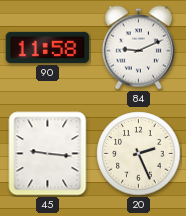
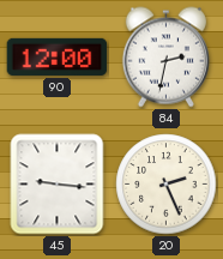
90: 11:58 -> 12:00 (58, 56)
84: 9:11 -> 2:32 (165, 58)
